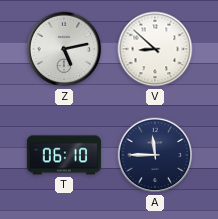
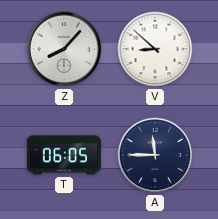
Z: 5:13 -> 8:07 (64, 49)
T: 06:10 -> 06:05 (64, 155)
